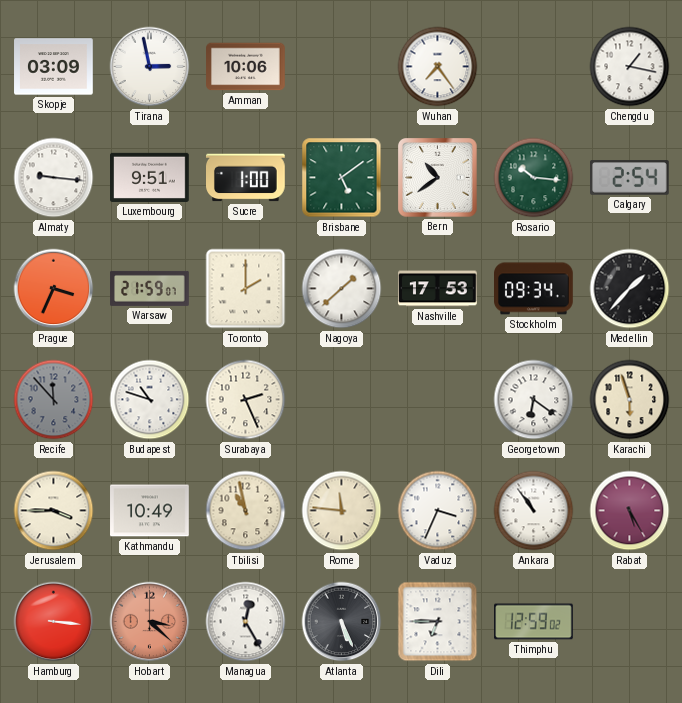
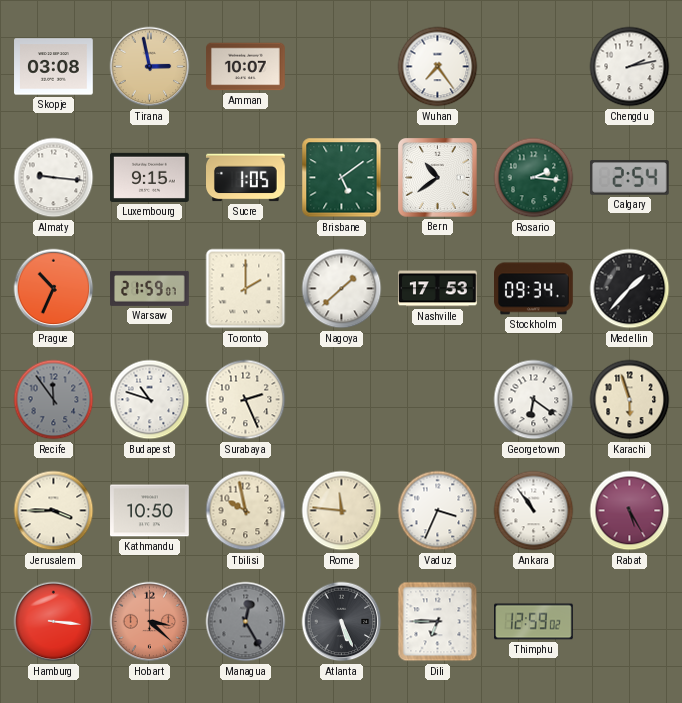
Skopje: 03:09 -> 03:08 (54, 67)
Tirana dial: white -> champagne (150, 67)
Amman: 10:06 -> 10:07 (246, 67)
Chengdu: 1:17 -> 2:13 (630, 67)
Luxembourg: 9:51 -> 9:15 (150, 177)
Sucre: 1:00 -> 1:05 (246, 178)
Rosario: 10:16 -> 2:16 (534, 178)
Prague: 3:34 -> 10:34 (54, 289)
Recife: 11:53 -> 11:54 (54, 400)
Kathmandu: 10:49 -> 10:50 (150, 511)
Tbilisi: 10:58 -> 9:58 (246, 511)
Managua dial: white -> grey (246, 622)
